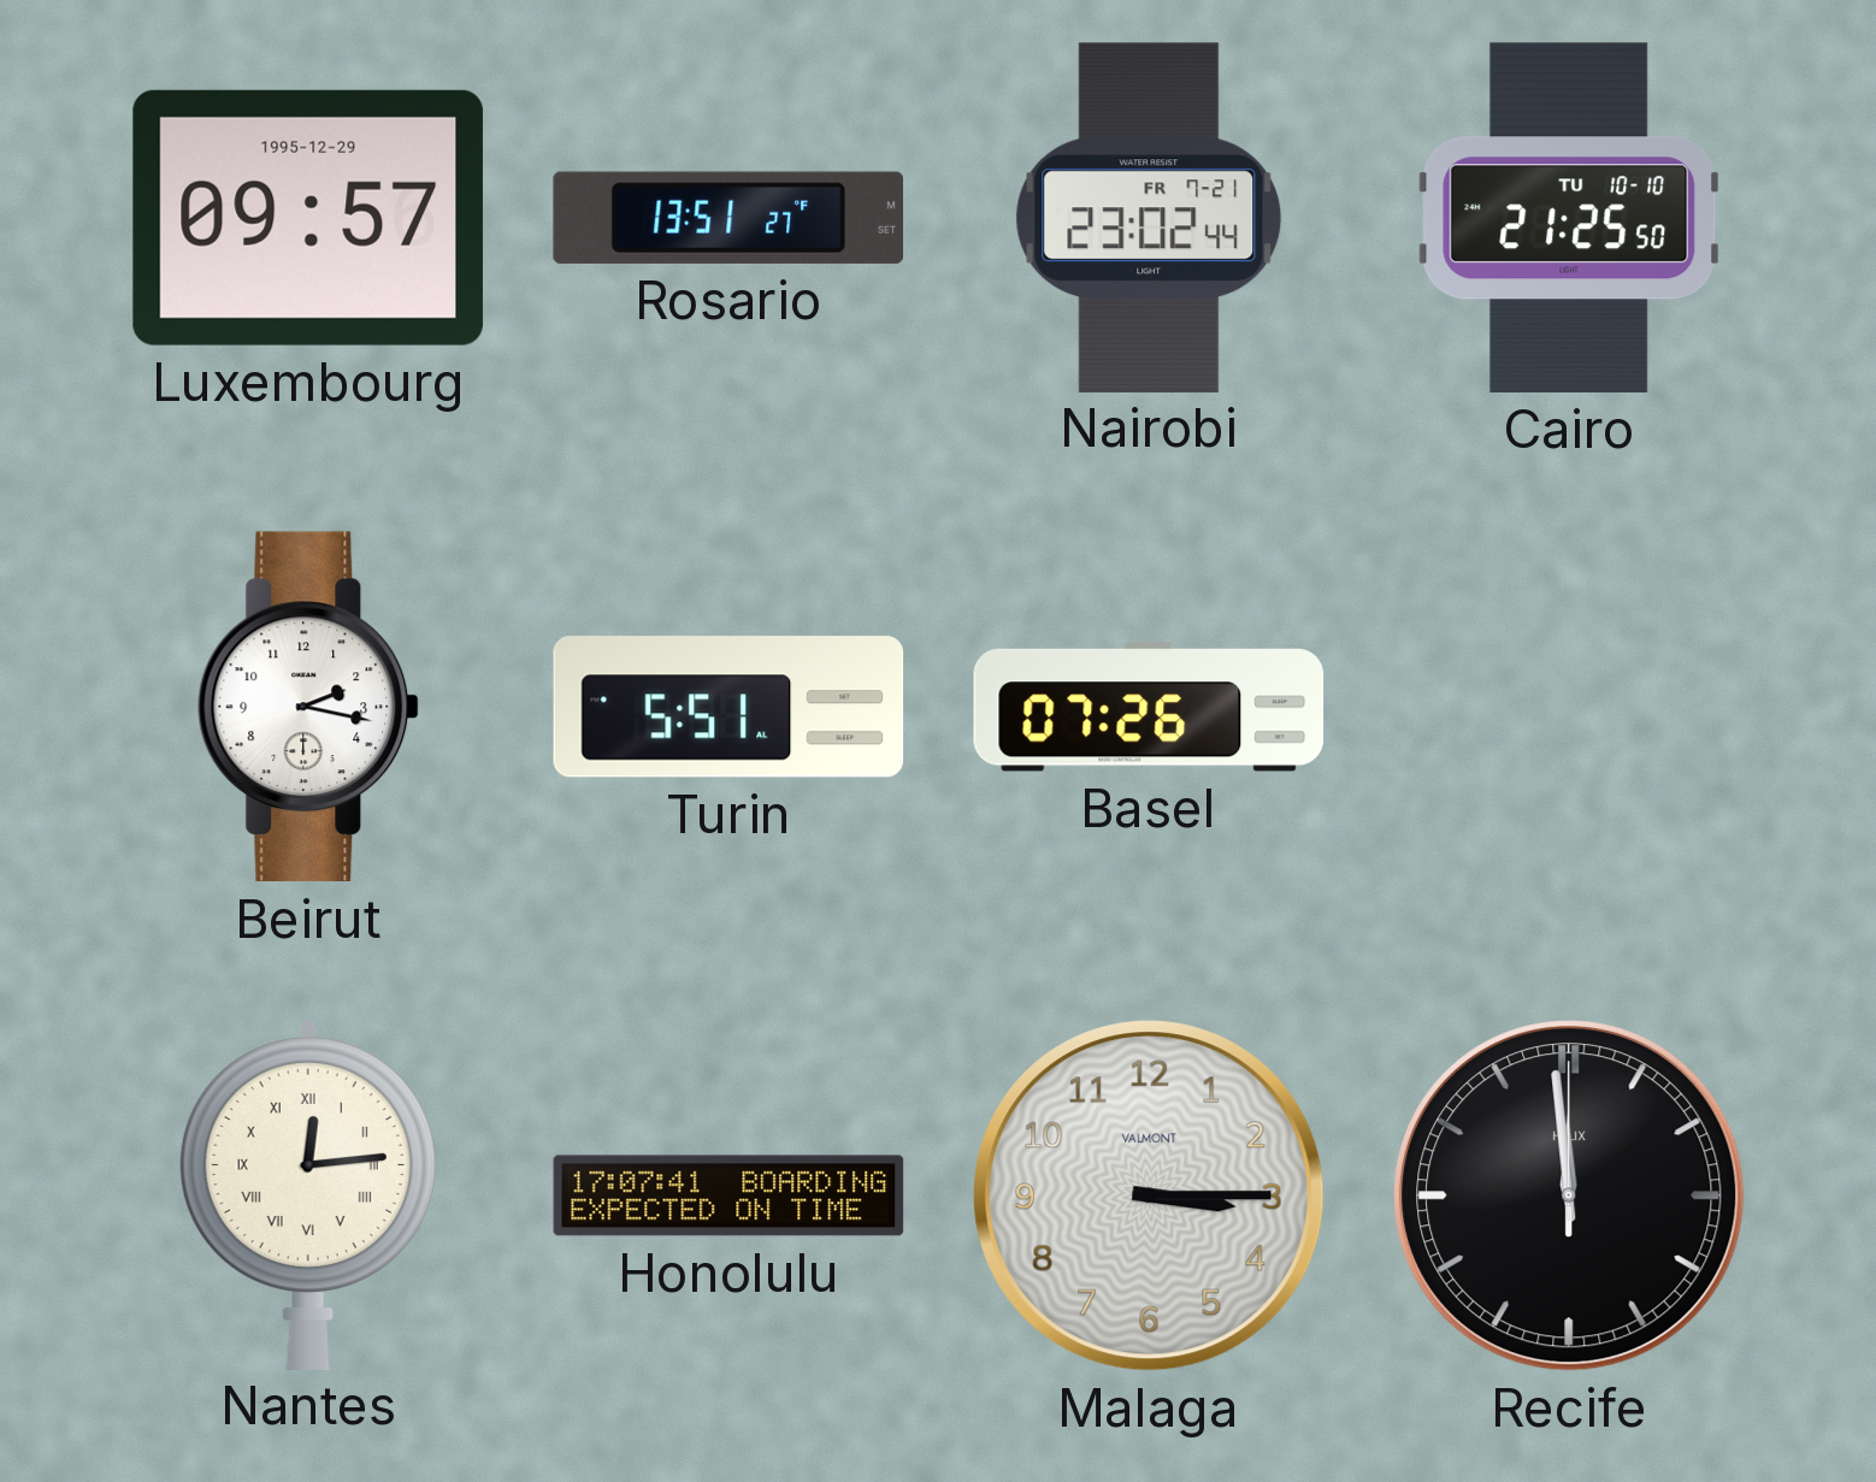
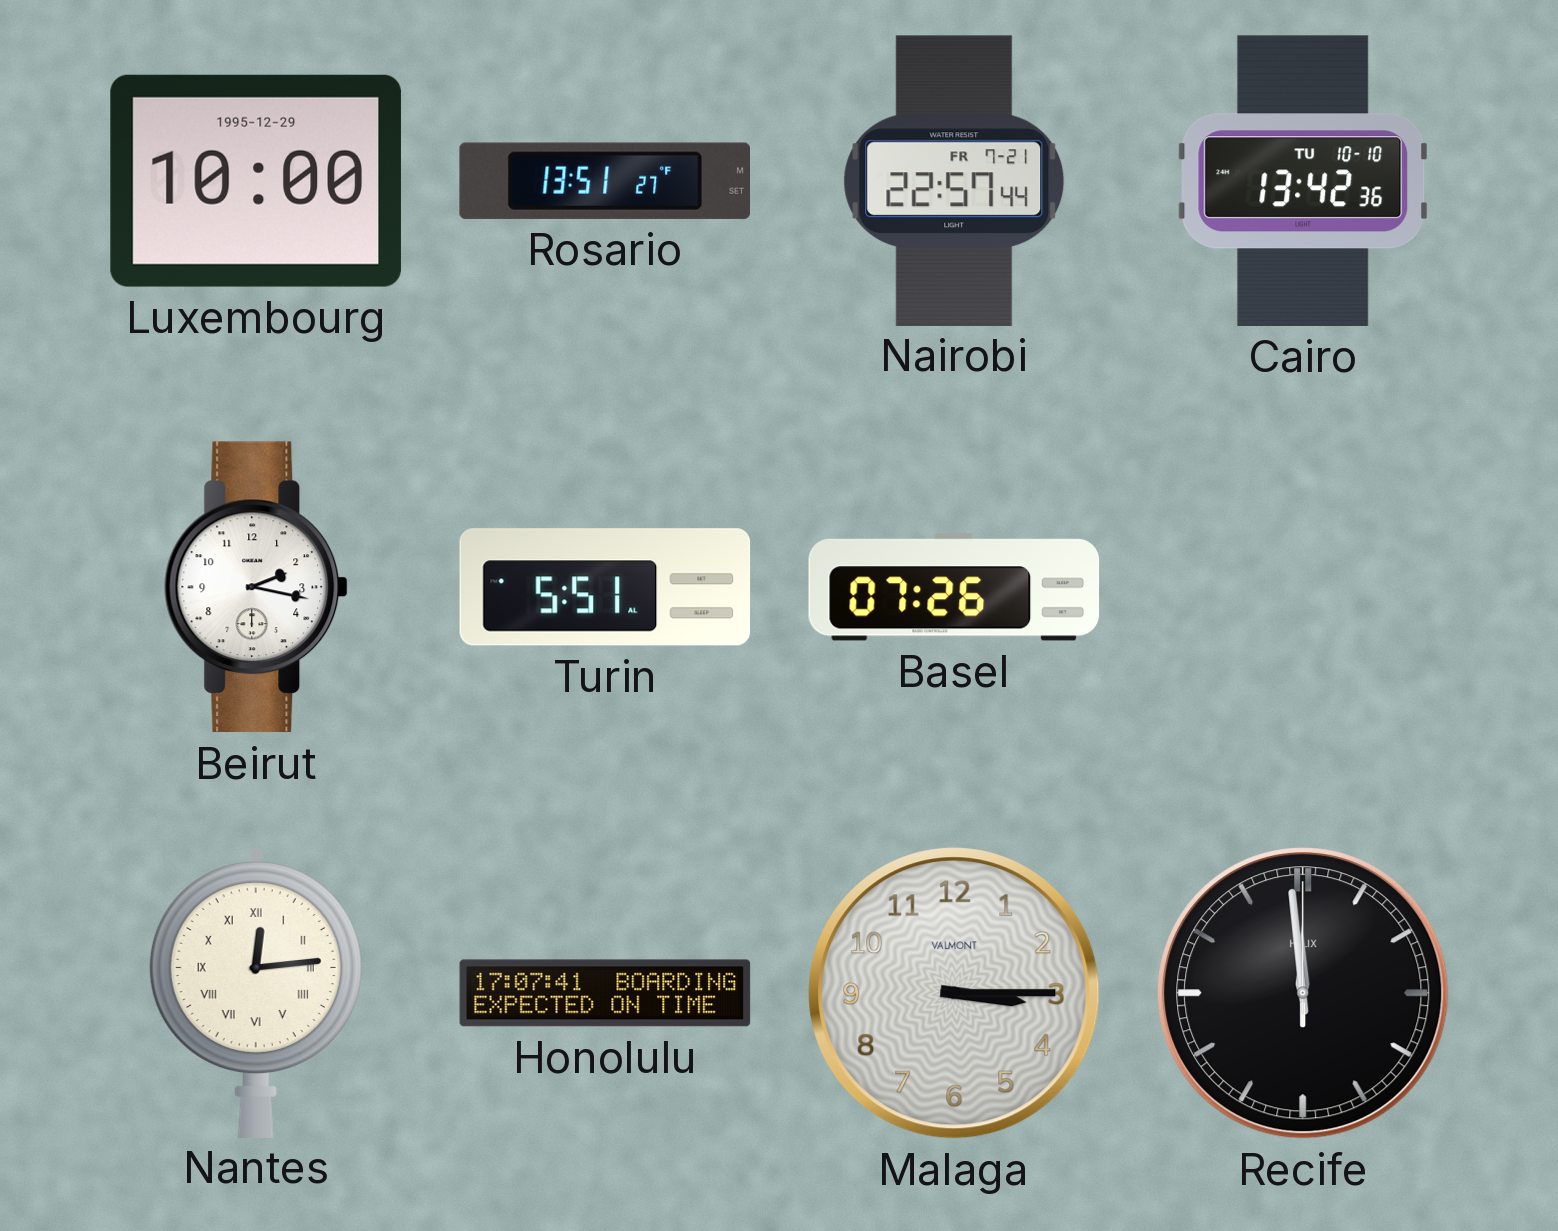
Luxembourg: 09:57 -> 10:00 (256, 181)
Nairobi: 23:02 -> 22:57 (954, 180)
Cairo: 21:25 -> 13:42 (1303, 181)
